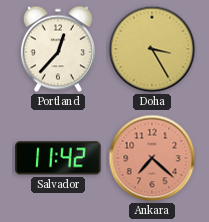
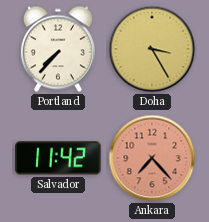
Portland: 12:37 -> 7:37 (58, 49)
Ankara: 7:22 -> 7:23 (152, 158)
